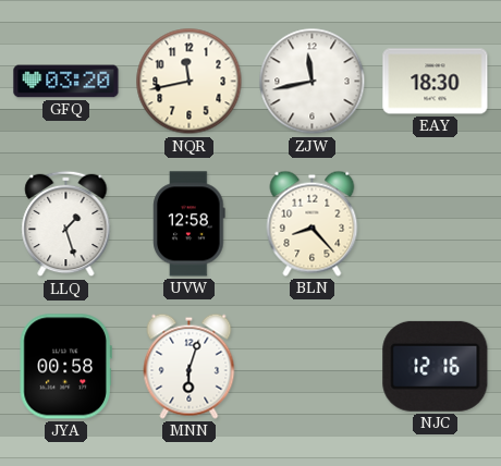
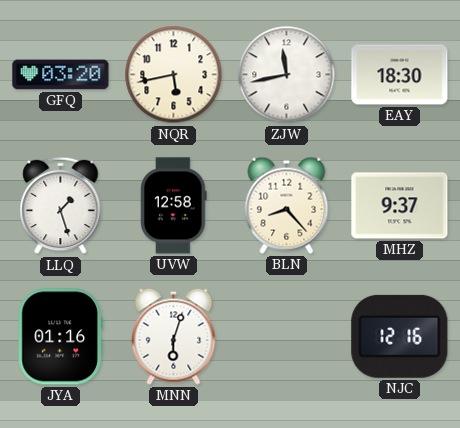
NQR: 11:43 -> 5:43 (174, 75)
MHZ: none -> 9:37 (400, 206)
JYA: 00:58 -> 01:16 (60, 337)
